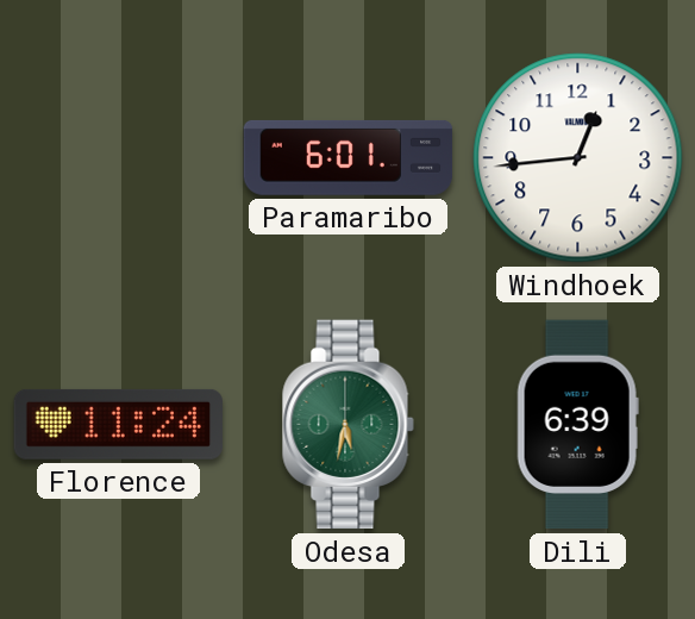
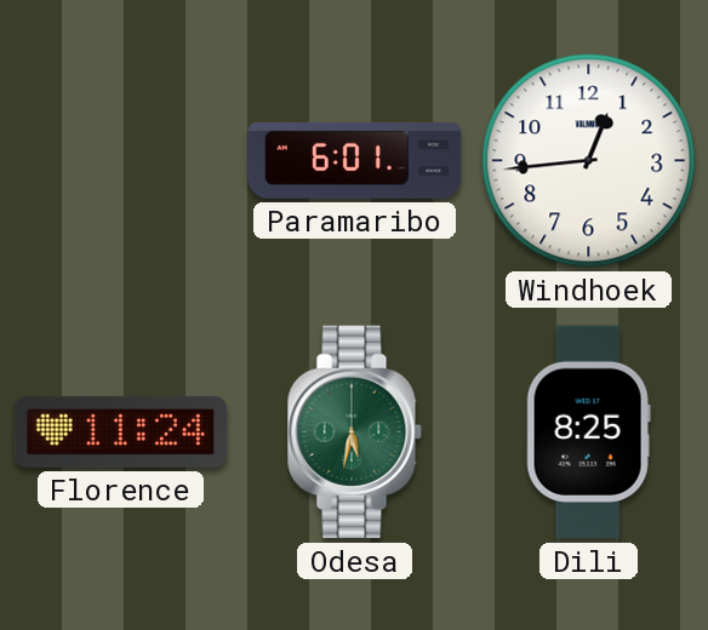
Dili: 6:39 -> 8:25 (588, 433)
